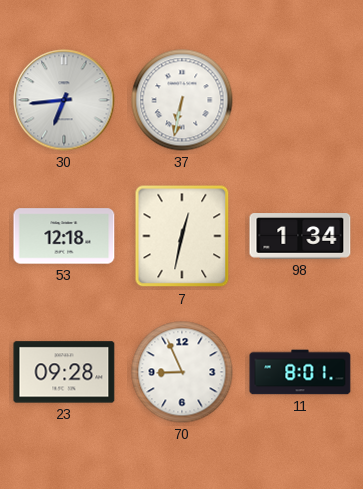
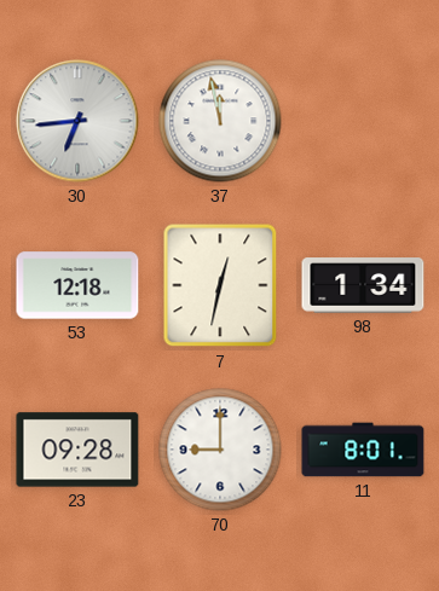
37: 6:32 -> 11:58 (220, 121)
70: 8:56 -> 9:00 (220, 450)
